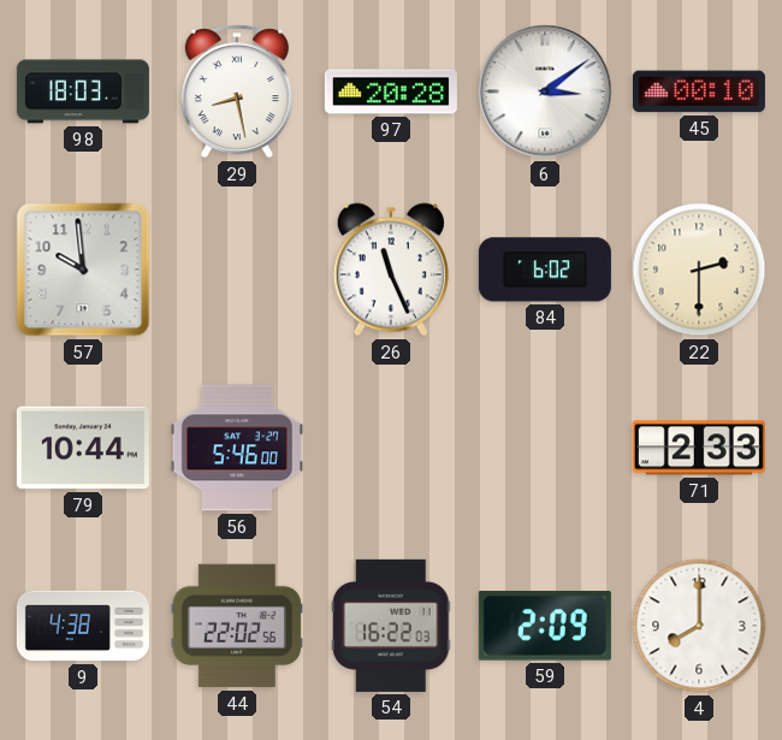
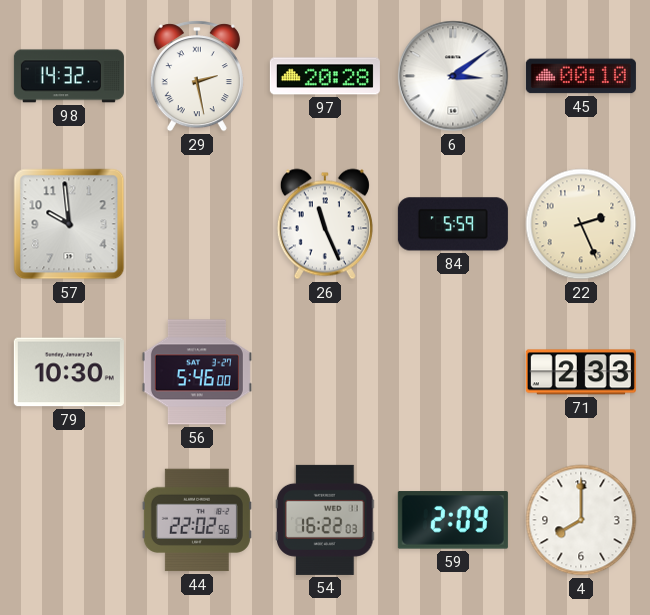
98: 18:03 -> 14:32 (69, 76)
29: 8:28 -> 2:28 (197, 76)
84: 6:02 -> 5:59 (453, 224)
22: 2:30 -> 2:26 (581, 224)
79: 10:44 -> 10:30 (69, 372)
9: 4:38 -> none (83, 626)
